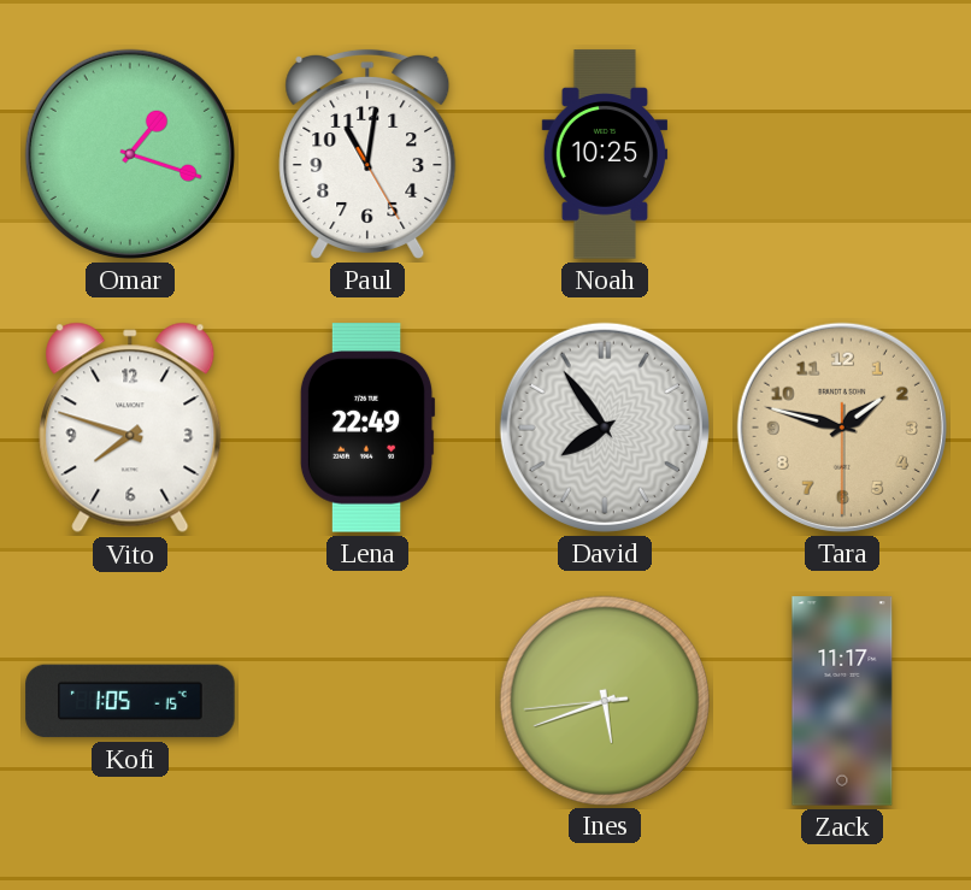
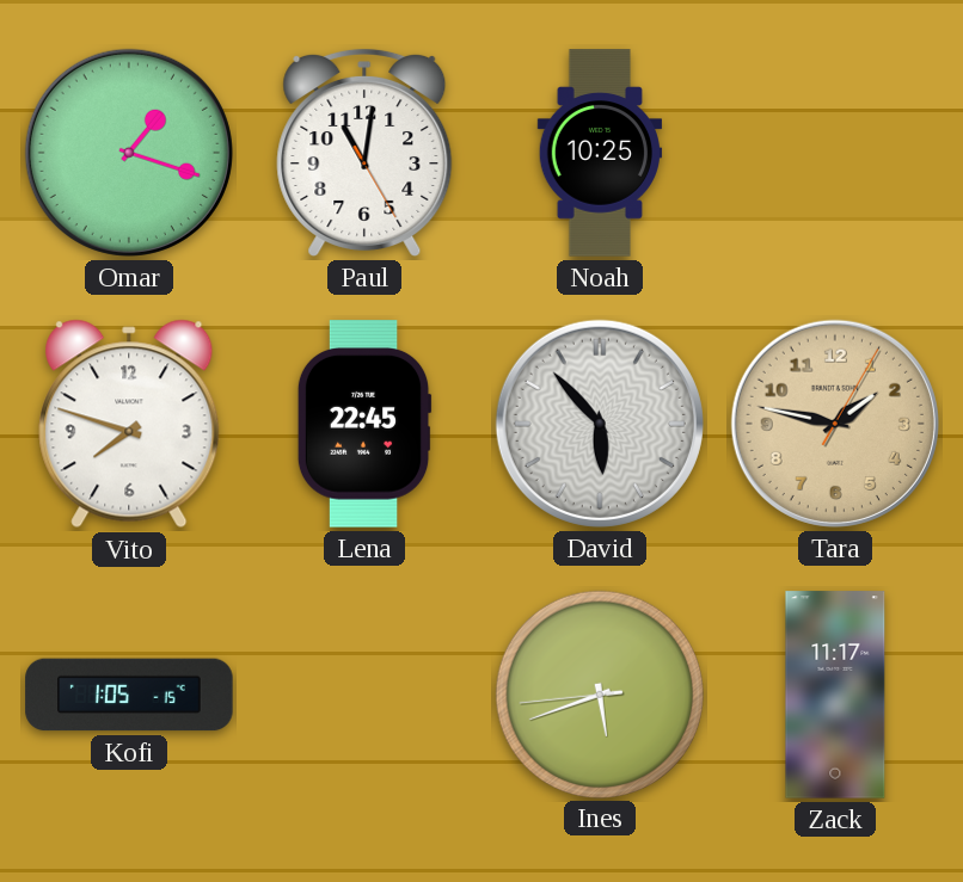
Lena: 22:49 -> 22:45 (364, 424)
David: 7:54 -> 5:53 (600, 424)
Tara: 1:47:30 -> 1:47:05 (835, 424)
